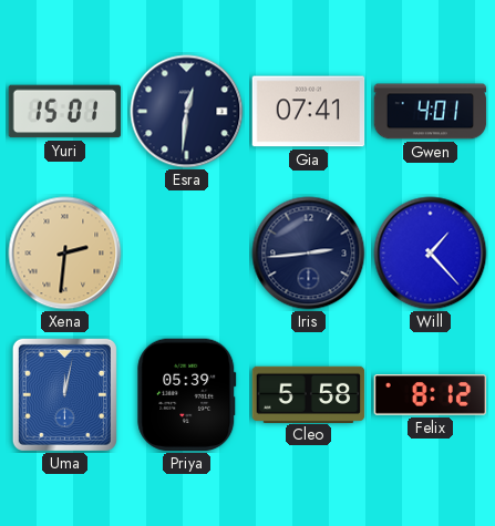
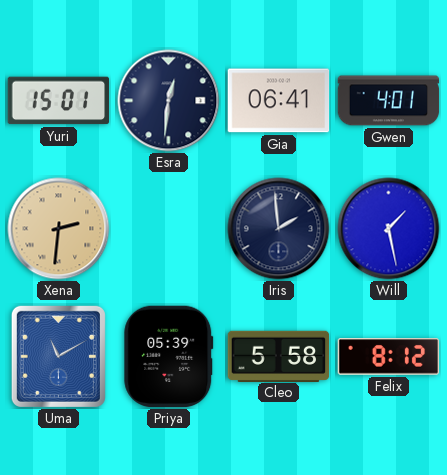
Gia: 07:41 -> 06:41 (279, 101)
Iris: 2:44 -> 1:59 (279, 229)
Will: 1:23 -> 1:28 (389, 229)
Uma: 12:02 -> 11:10 (58, 356)
